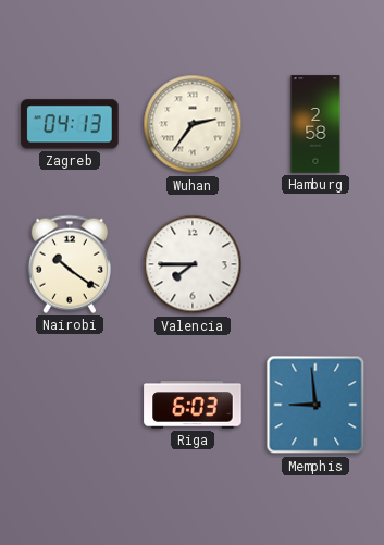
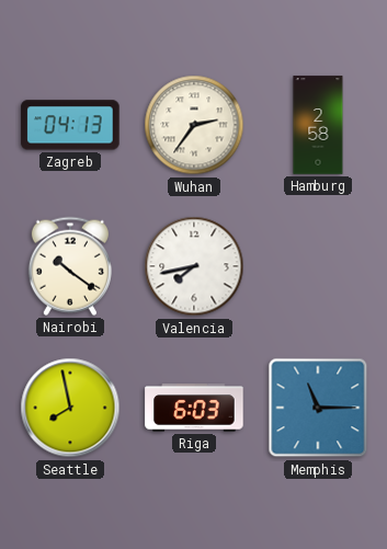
Valencia: 7:45 -> 7:43 (194, 266)
Seattle: none -> 7:58 (70, 408)
Memphis: 8:59 -> 11:15 (318, 408)
